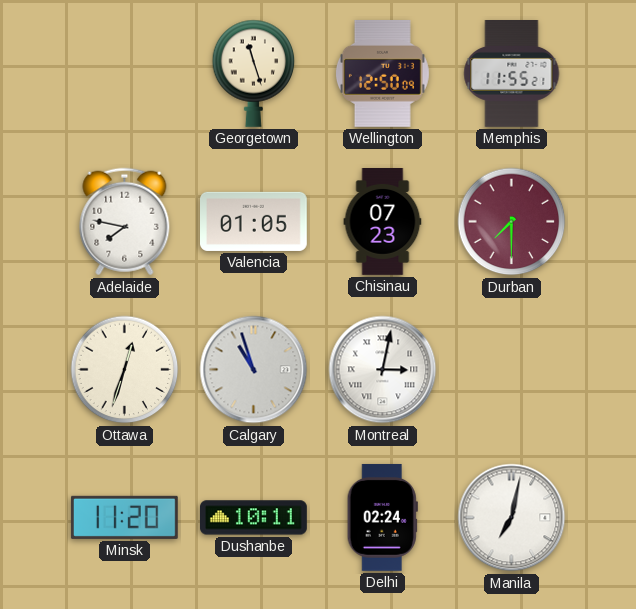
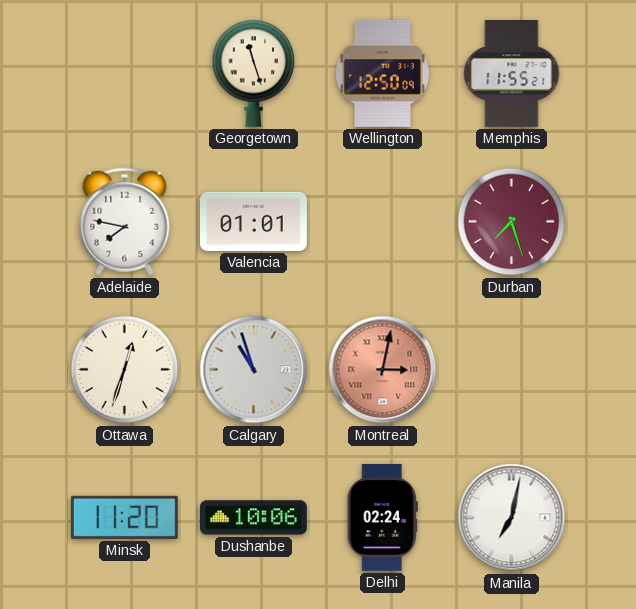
Valencia: 01:05 -> 01:01 (254, 221)
Chisinau: 07:23 -> none (383, 222)
Durban: 7:30 -> 7:27 (512, 222)
Montreal dial: white -> salmon (383, 370)
Dushanbe: 10:11 -> 10:06 (254, 518)
